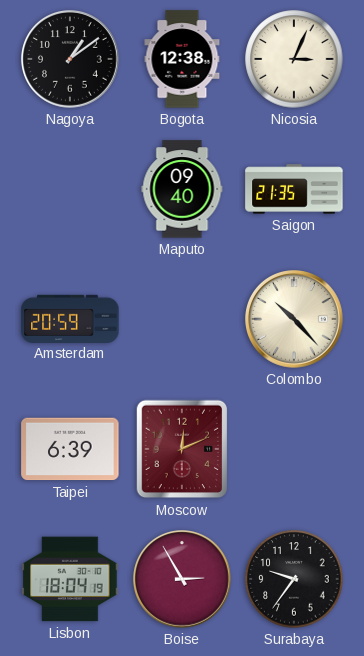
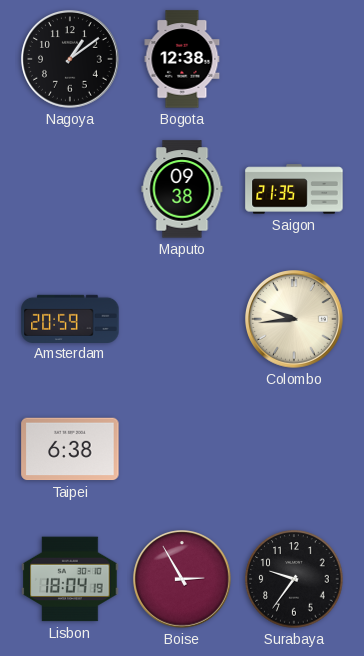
Nicosia: 3:04 -> none (294, 59)
Maputo: 09:40 -> 09:38 (182, 189)
Colombo: 10:23 -> 9:44 (295, 320)
Taipei: 6:39 -> 6:38 (70, 449)
Moscow: 12:11 -> none (182, 449)
